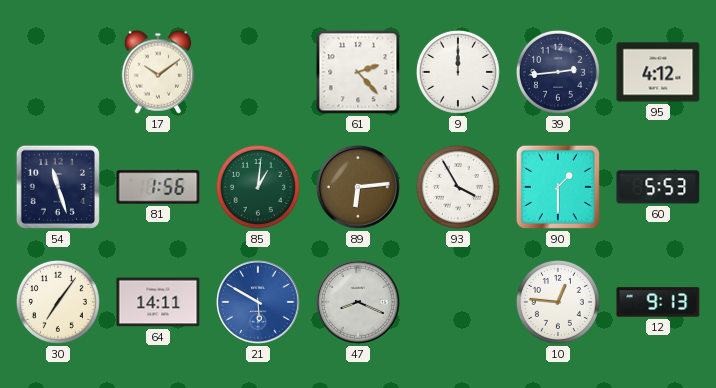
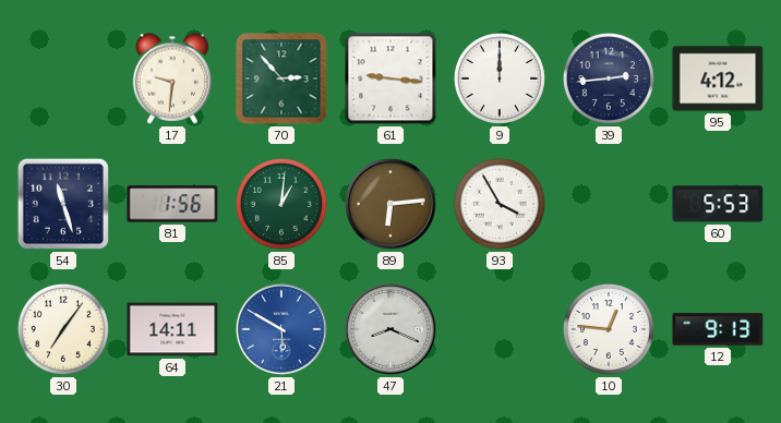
17: 10:09 -> 9:31 (172, 78)
70: none -> 2:53 (281, 78)
61: 2:23 -> 9:16 (390, 78)
90: 1:30 -> none (558, 187)
